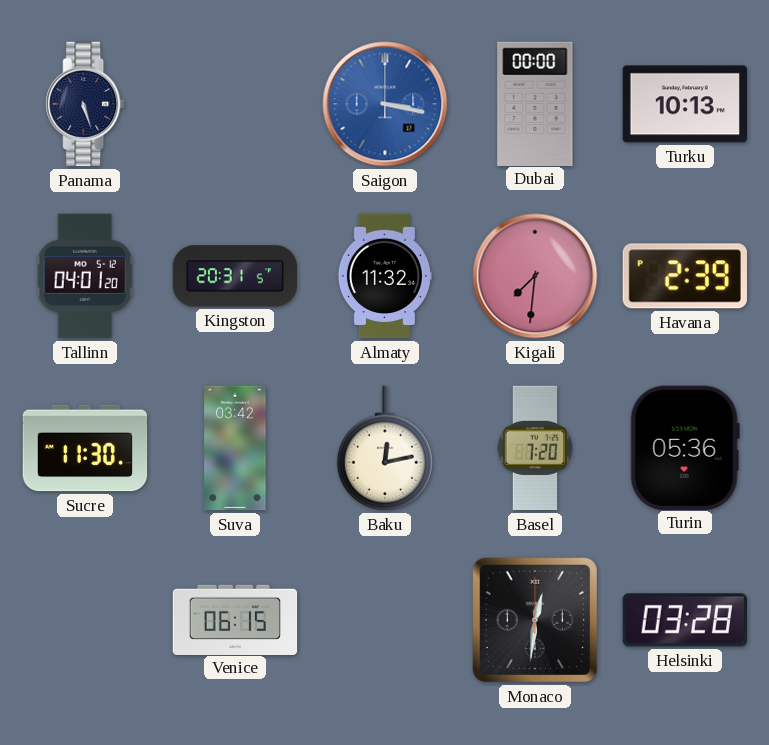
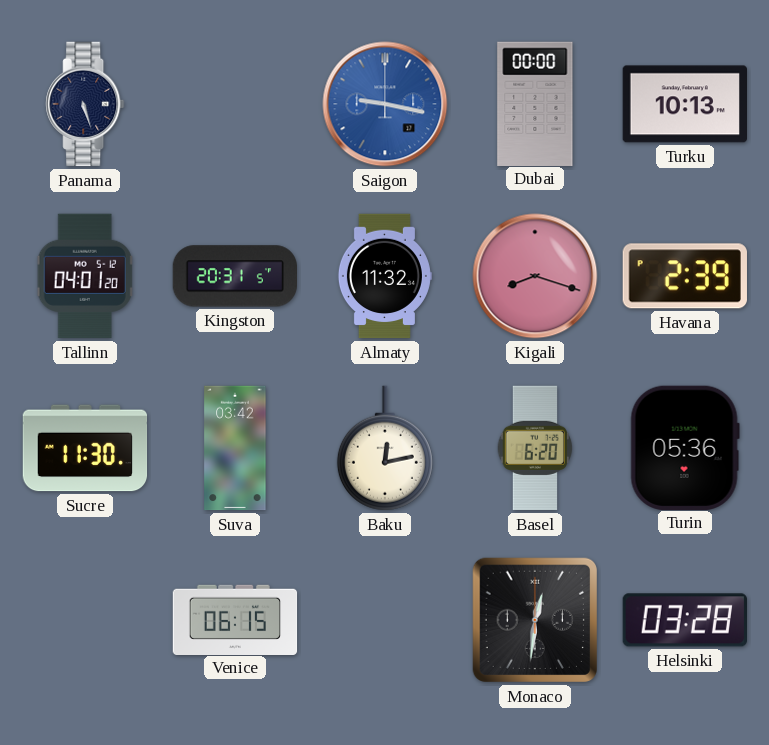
Saigon: 3:17 -> 9:17 (385, 104)
Kigali: 7:31 -> 8:18 (535, 276)
Basel: 7:20 -> 6:20 (535, 448)
